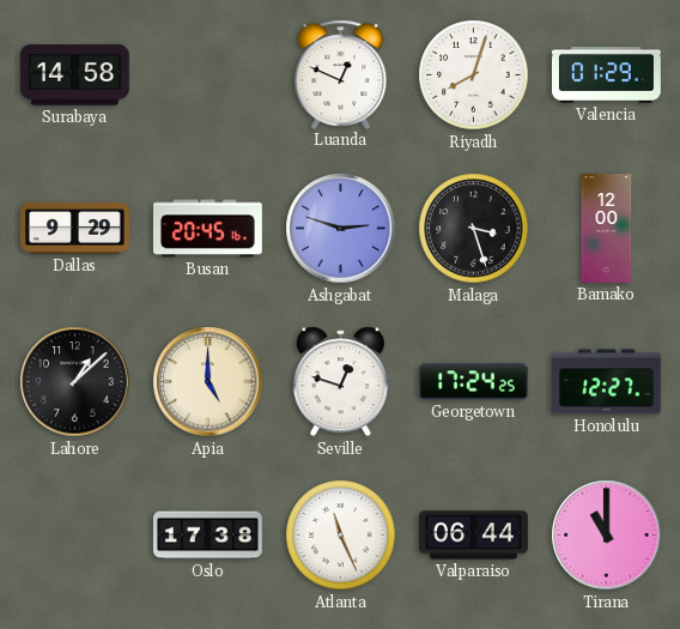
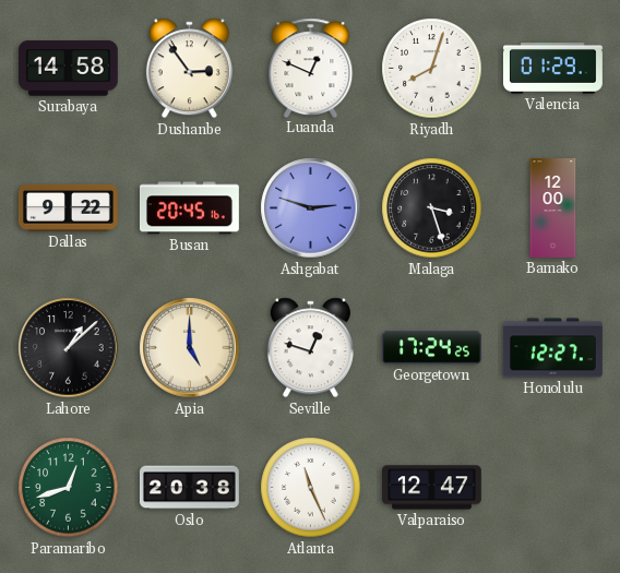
Dushanbe: none -> 2:54 (189, 69)
Dallas: 9:29 -> 9:22 (68, 207)
Paramaribo: none -> 12:42 (69, 488)
Oslo: 17:38 -> 20:38 (189, 488)
Valparaiso: 06:44 -> 12:47 (432, 488)
Tirana: 11:00 -> none (607, 536)
